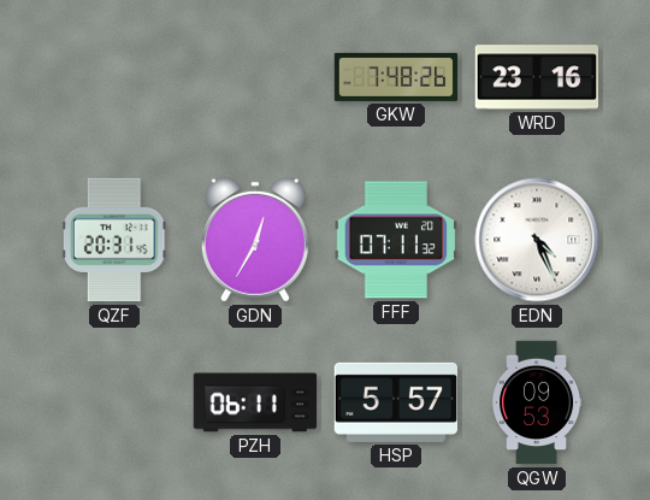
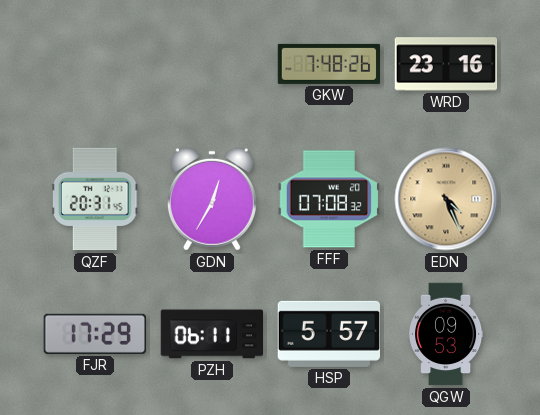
FFF: 07:11 -> 07:08 (328, 199)
EDN dial: white -> champagne (446, 199)
FJR: none -> 17:29 (94, 334)
